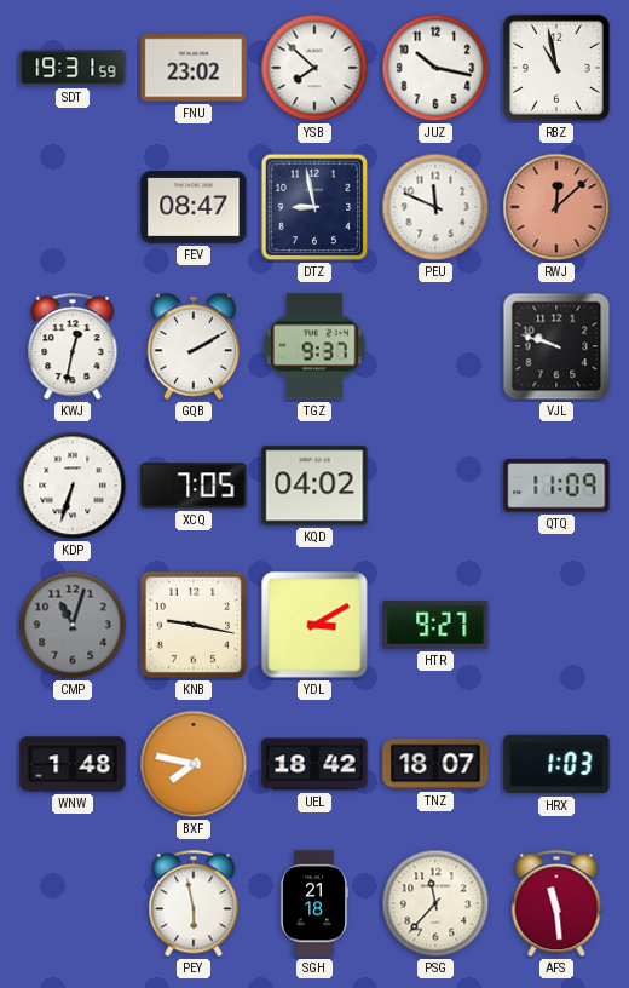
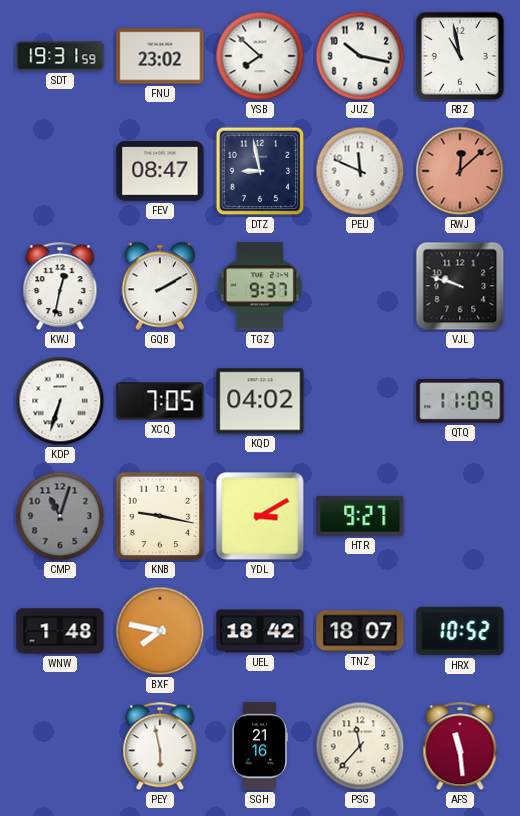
HRX: 1:03 -> 10:52 (460, 631)
SGH: 21:18 -> 21:16 (259, 746)
